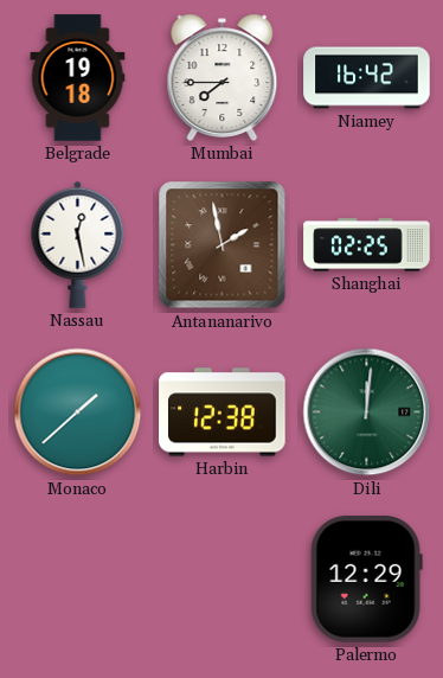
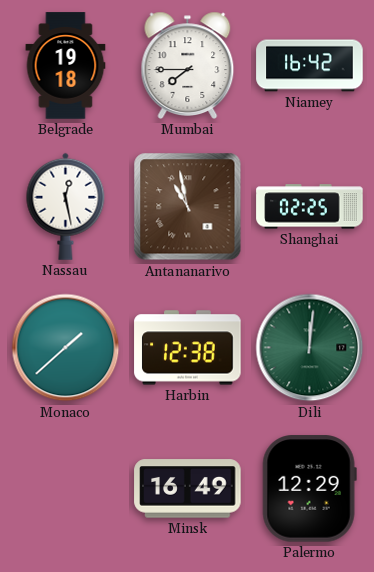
Antananarivo: 1:58 -> 10:58 (188, 207)
Minsk: none -> 16:49 (188, 489)
